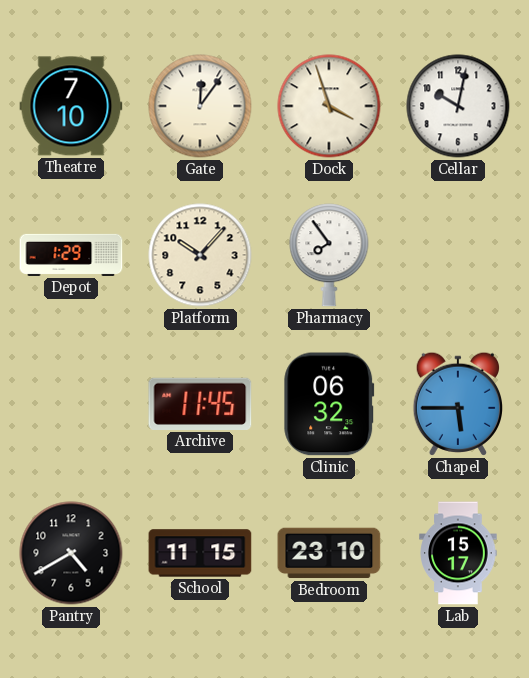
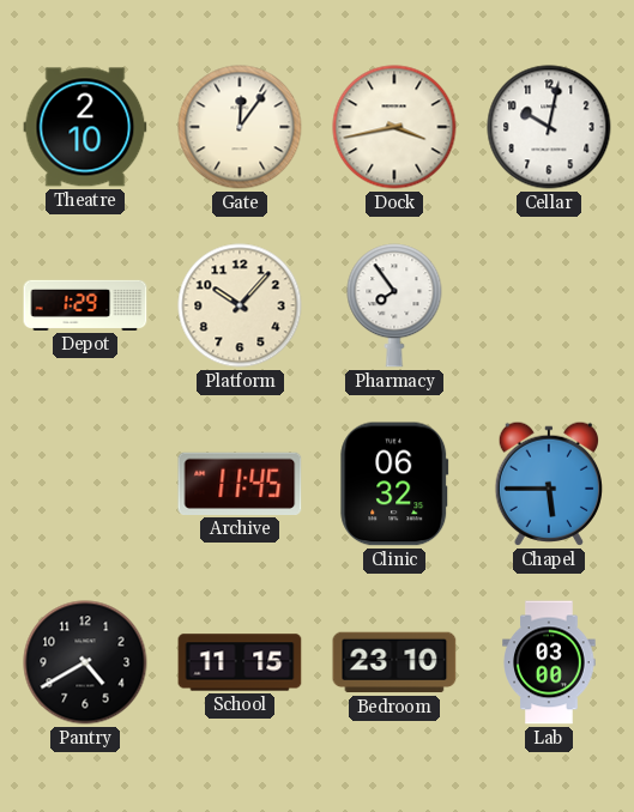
Theatre: 7:10 -> 2:10 (85, 127)
Dock: 3:57 -> 3:43 (394, 127)
Lab: 15:17 -> 03:00 (549, 662)
